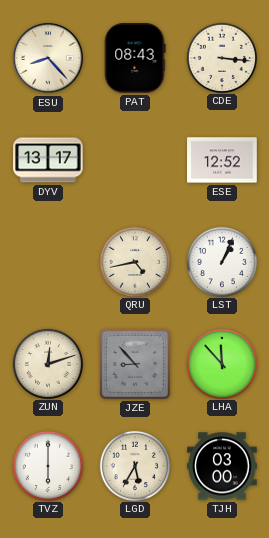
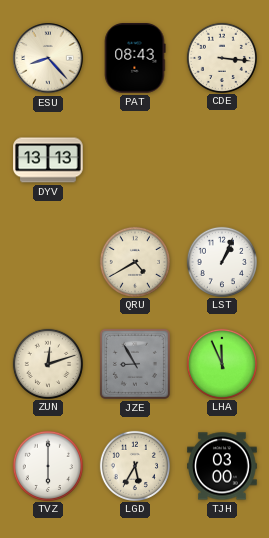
DYV: 13:17 -> 13:13 (48, 160)
ESE: 12:52 -> none (222, 160)
QRU: 4:43 -> 4:40 (134, 261)
JZE: 8:53 -> 8:55 (135, 364)
LHA: 11:53 -> 11:56 (221, 363)
